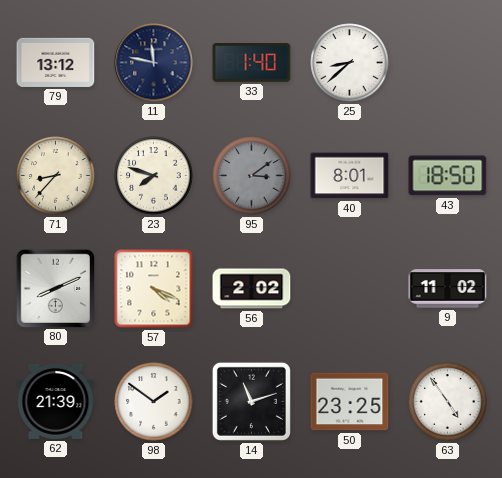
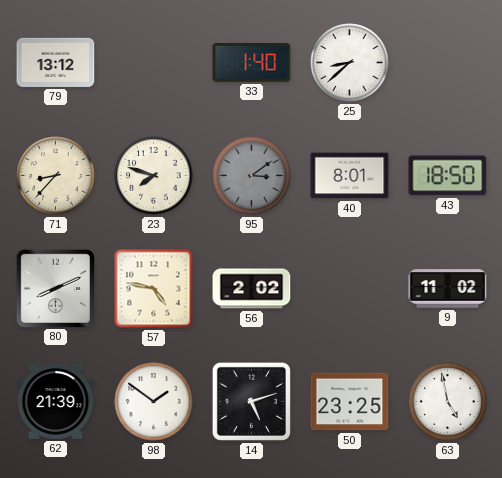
11: 11:47 -> none (154, 63)
57: 4:19 -> 4:47 (154, 289)
14: 11:12 -> 5:12 (251, 401)
63: 4:54 -> 4:58 (448, 402)
